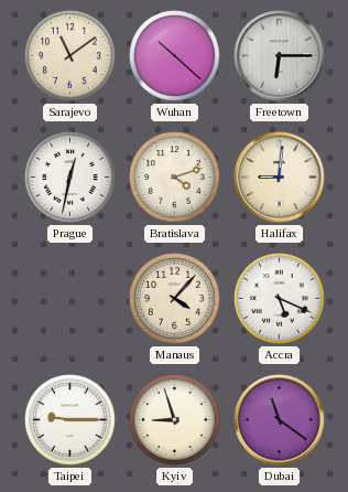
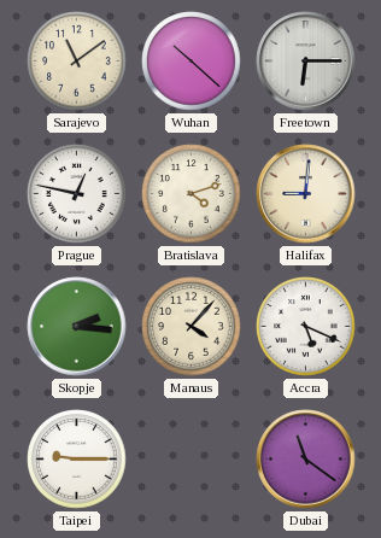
Prague: 12:32 -> 12:47 (77, 194)
Skopje: none -> 2:16 (77, 327)
Kyiv: 8:57 -> none (175, 420)
